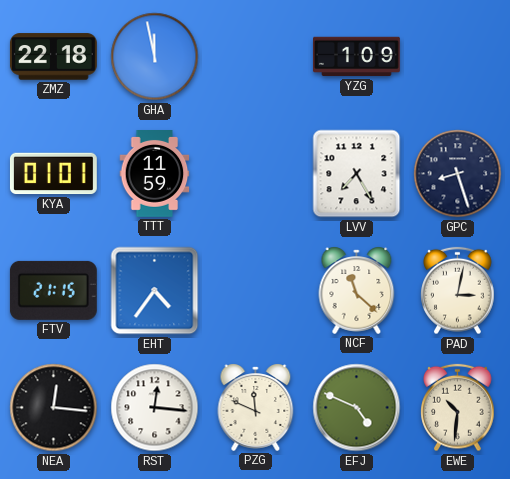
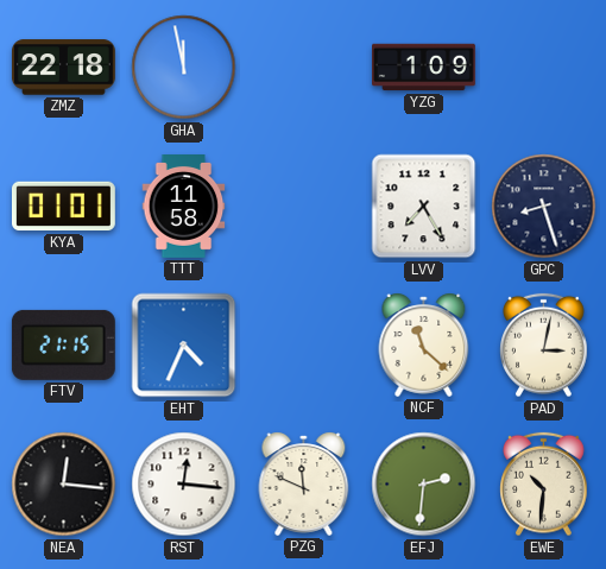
TTT: 11:59 -> 11:58 (184, 207)
EHT: 4:36 -> 4:34 (184, 346)
EFJ: 4:49 -> 2:31 (424, 485)
